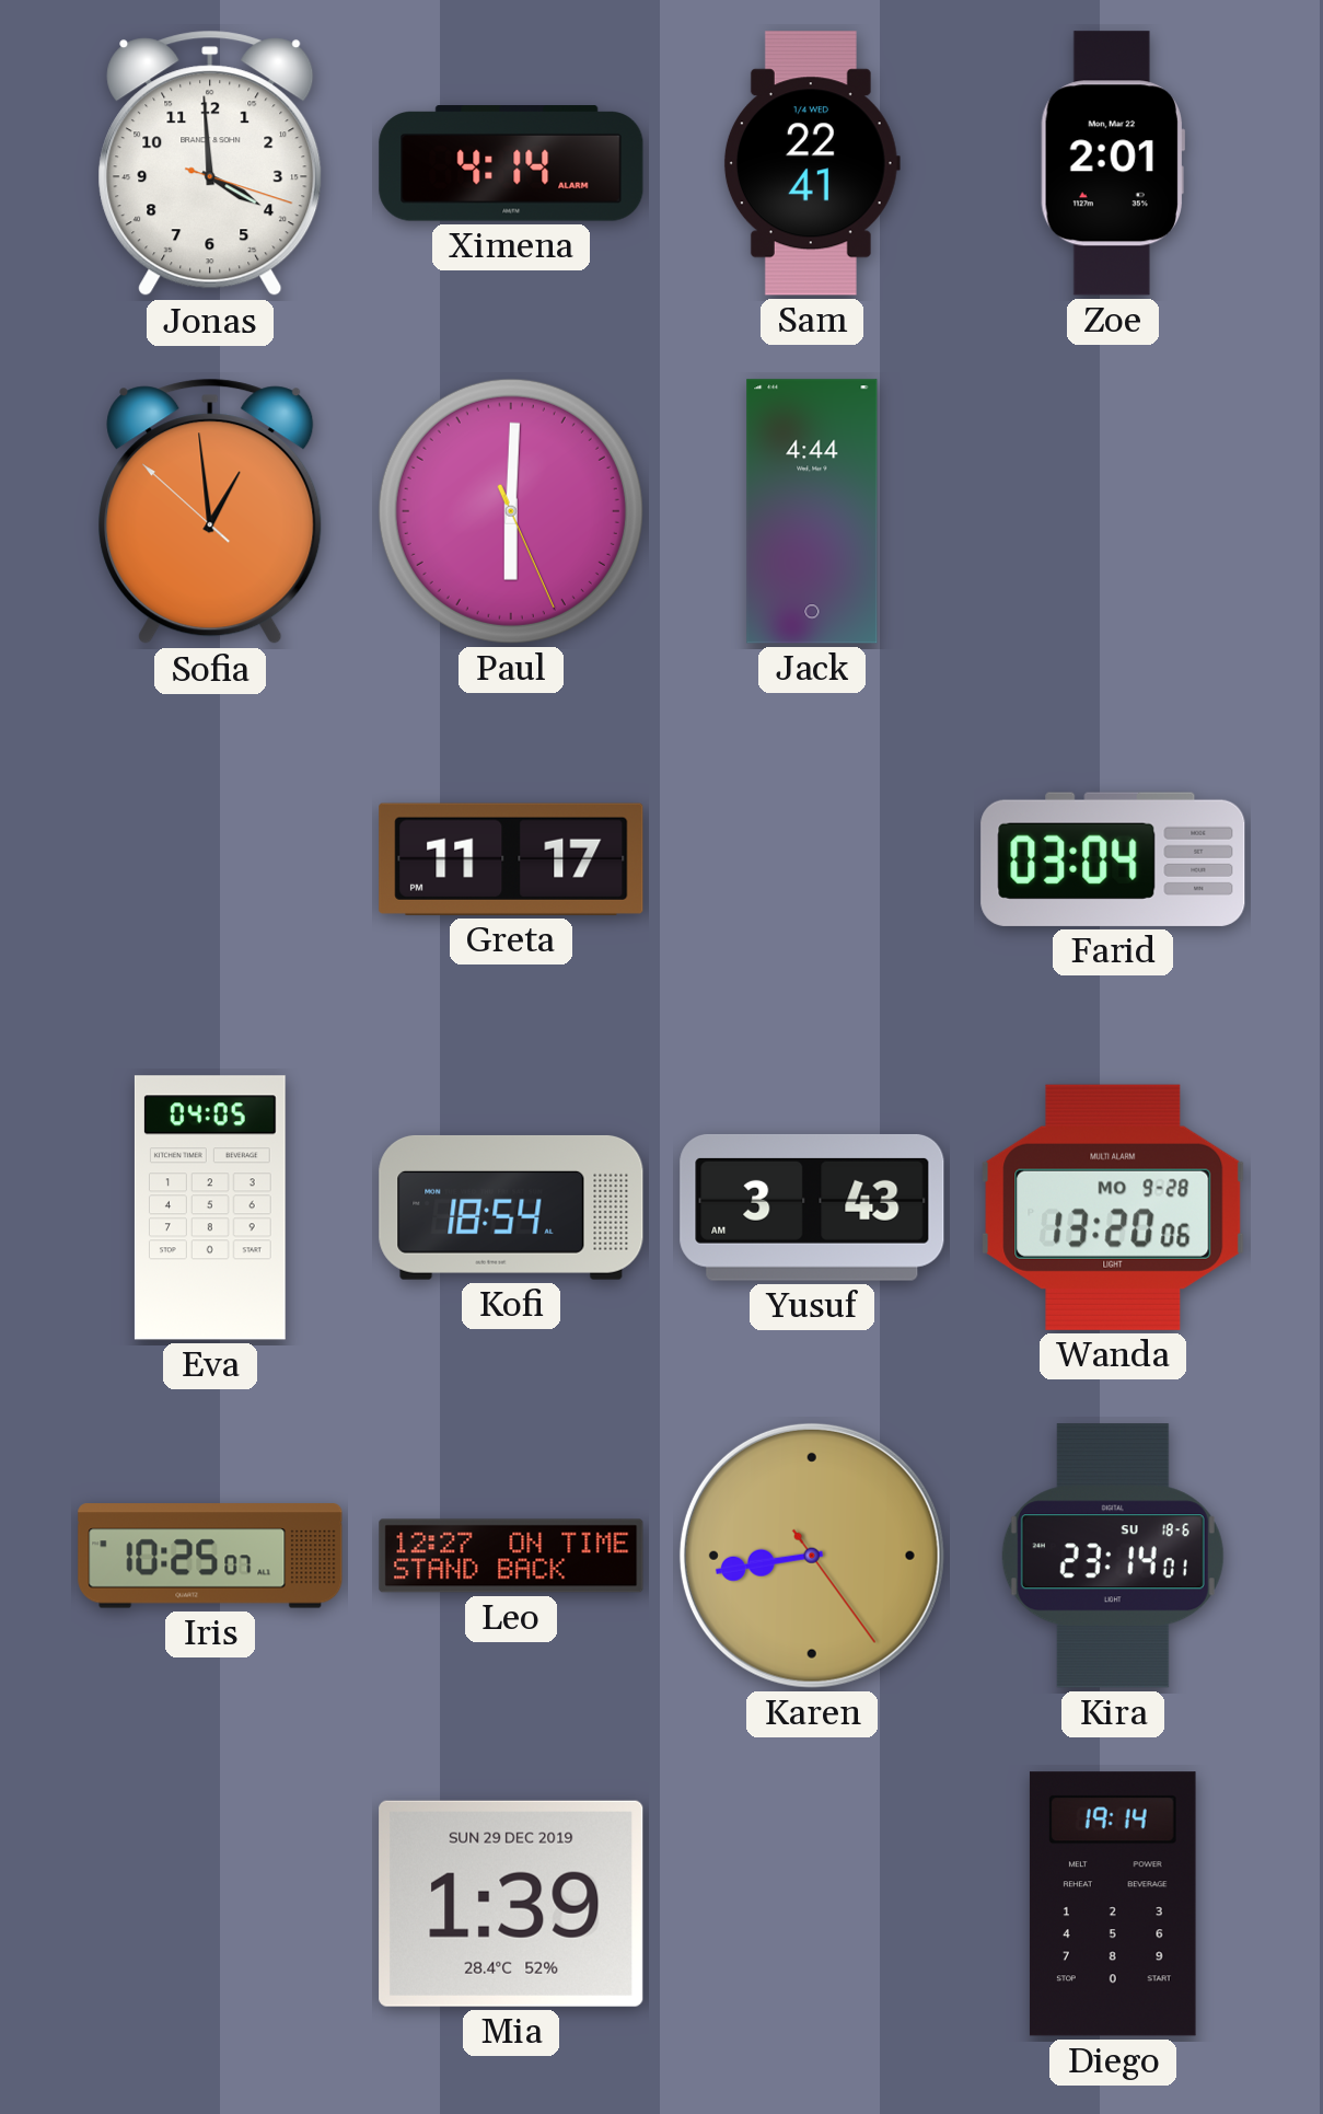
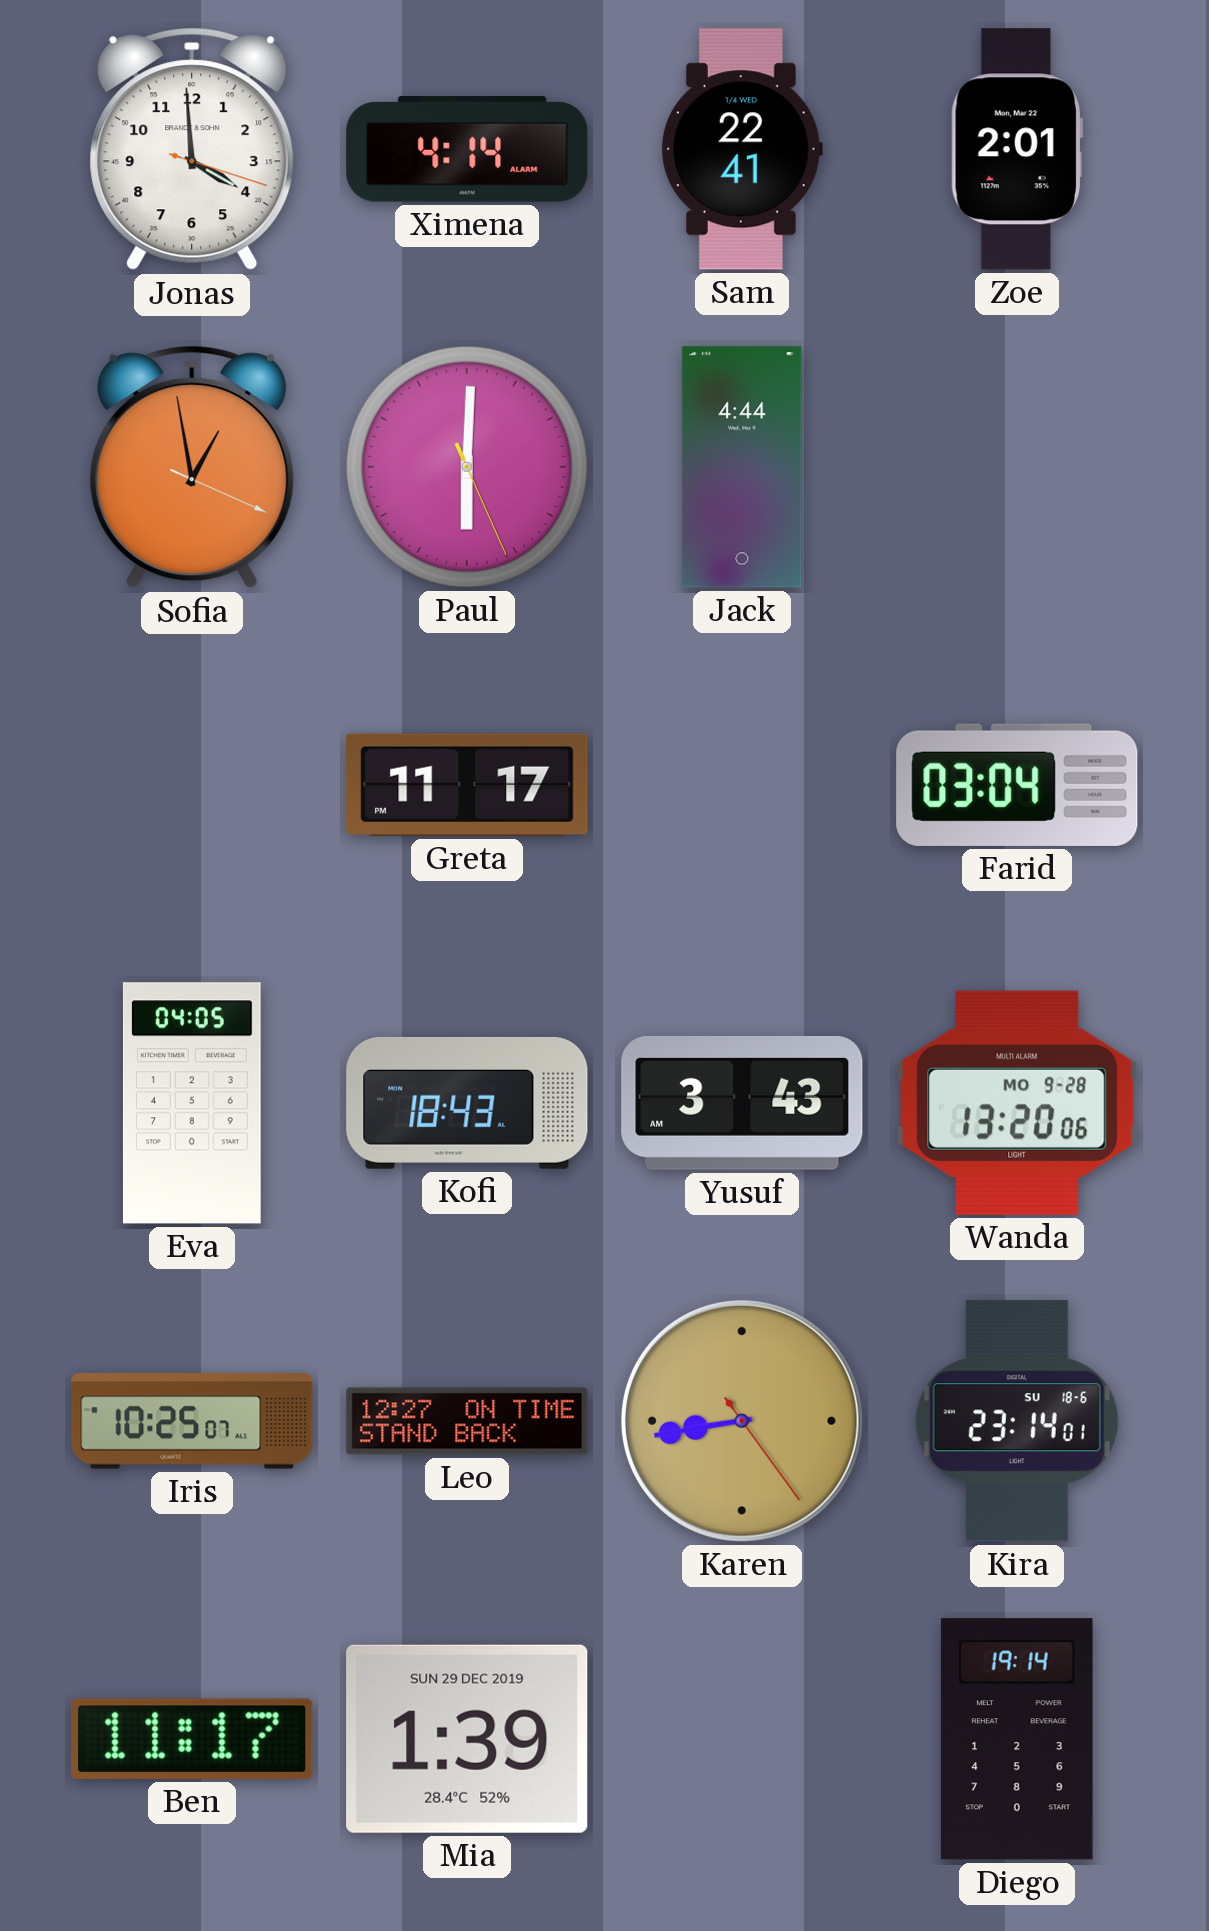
Sofia: 12:58:52 -> 12:58:19 (192, 467)
Kofi: 18:54 -> 18:43 (467, 1103)
Ben: none -> 11:17 (192, 1739)
